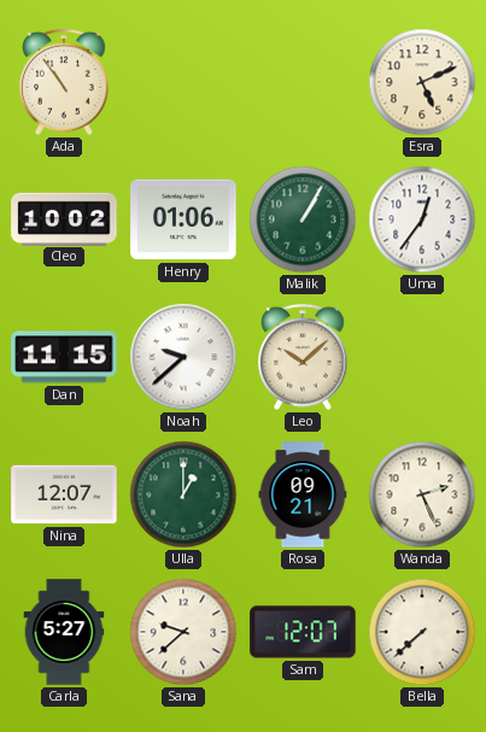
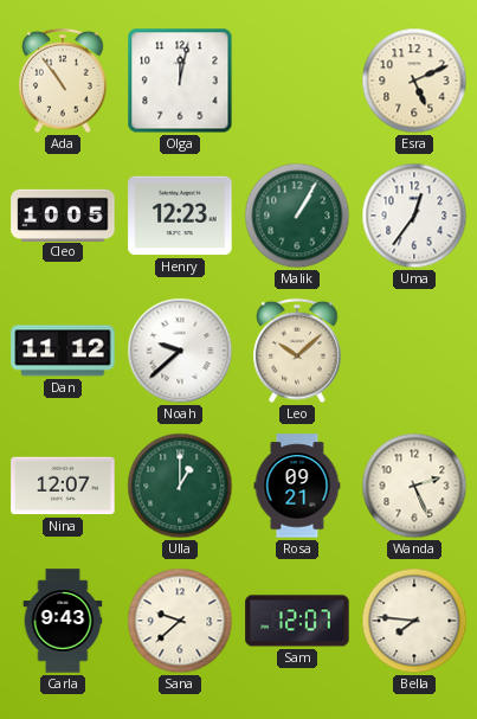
Olga: none -> 12:02 (180, 81)
Cleo: 10:02 -> 10:05 (63, 214)
Henry: 01:06 -> 12:23 (180, 216)
Dan: 11:15 -> 11:12 (63, 351)
Carla: 5:27 -> 9:43 (63, 621)
Bella: 7:38 -> 7:46 (414, 621)
